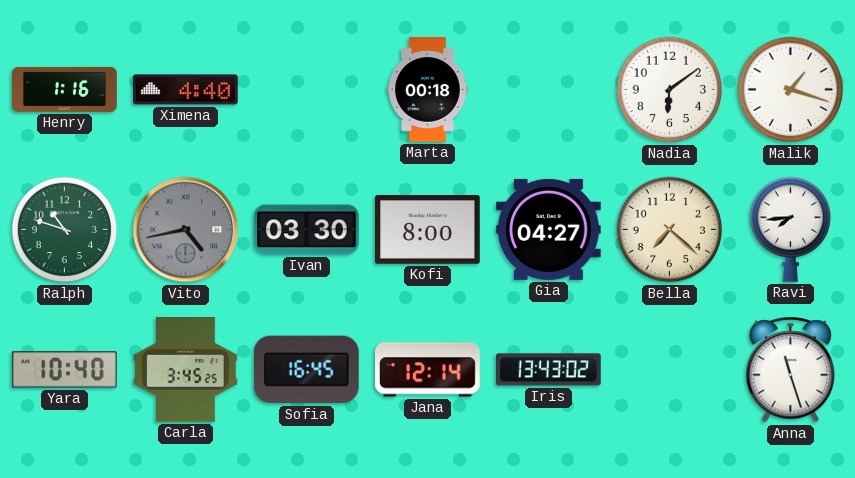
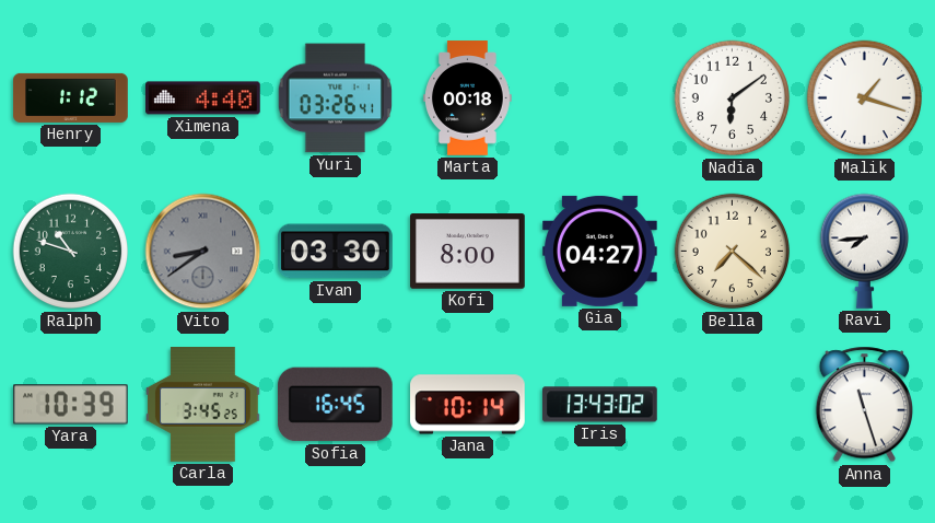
Henry: 1:16 -> 1:12 (71, 97)
Yuri: none -> 03:26 (335, 98)
Vito: 4:43 -> 8:39 (203, 252)
Yara: 10:40 -> 10:39 (71, 405)
Jana: 12:14 -> 10:14 (468, 405)
